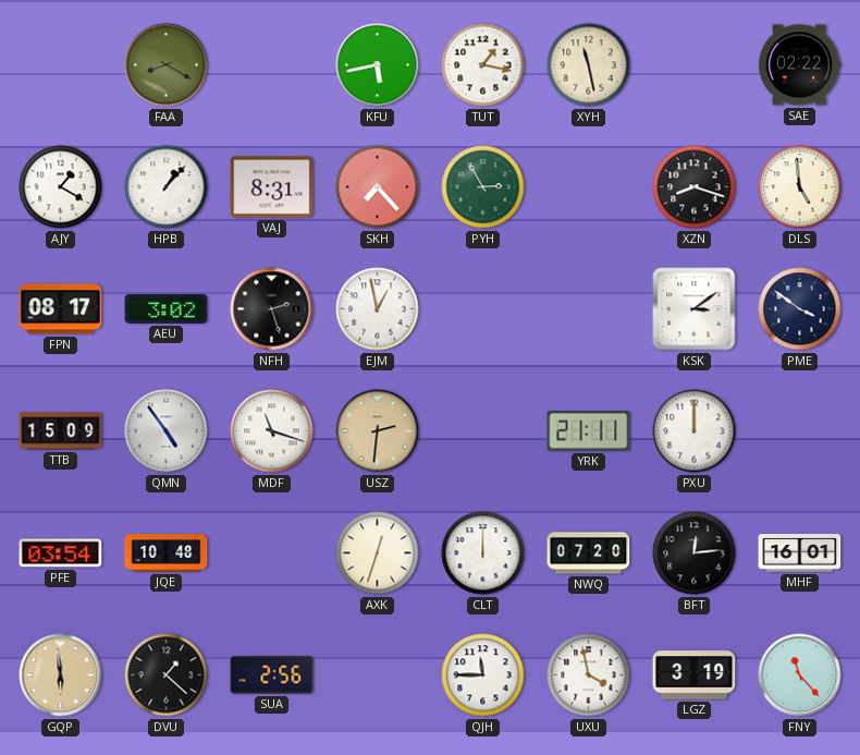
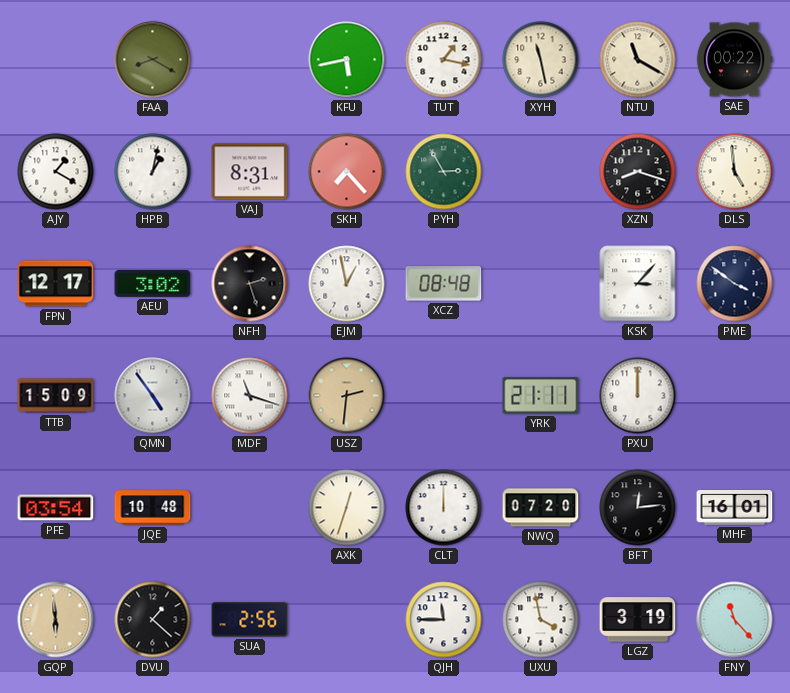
NTU: none -> 11:20 (638, 60)
SAE: 02:22 -> 00:22 (734, 60)
HPB: 1:07 -> 1:02 (153, 172)
FPN: 08:17 -> 12:17 (56, 284)
XCZ: none -> 08:48 (444, 284)
KSK: 3:09 -> 3:07 (638, 284)
